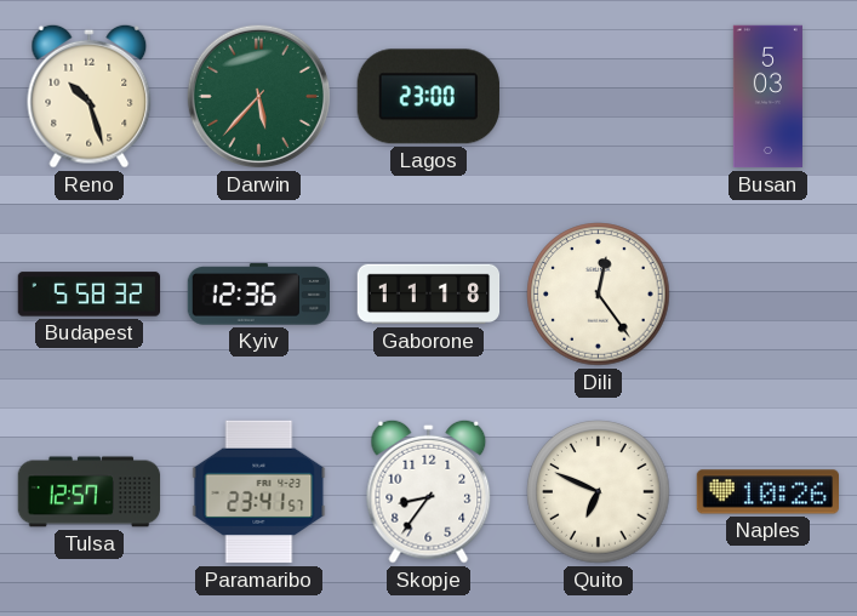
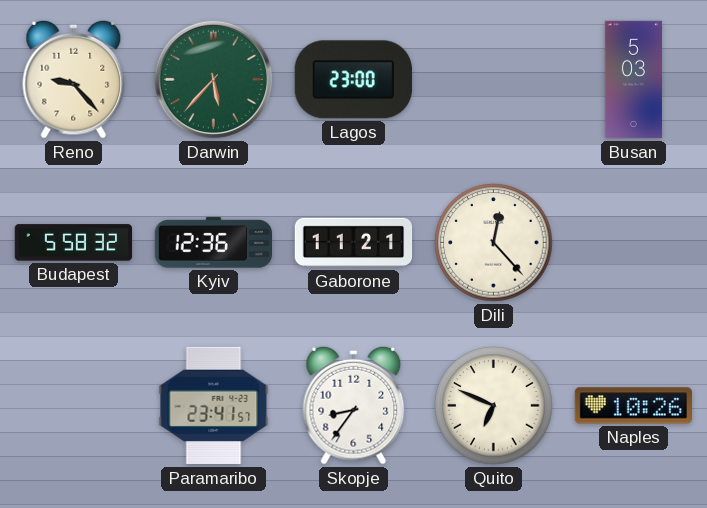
Reno: 10:27 -> 9:23 (74, 79)
Gaborone: 11:18 -> 11:21 (354, 243)
Dili: 12:24 -> 12:23 (494, 243)
Tulsa: 12:57 -> none (90, 492)
